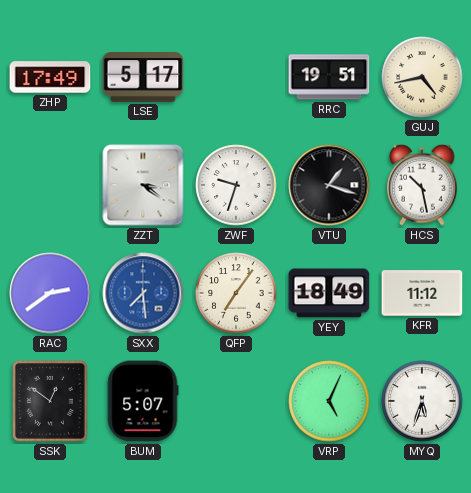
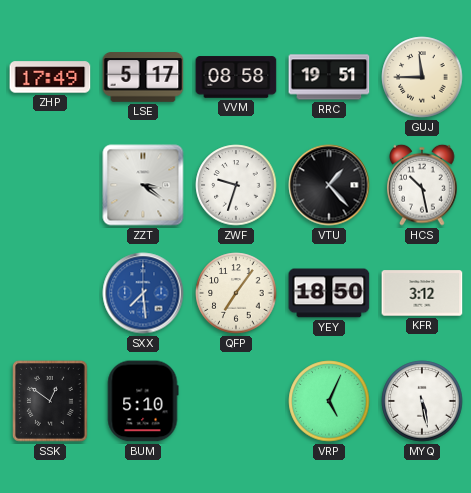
VVM: none -> 08:58 (236, 77)
GUJ: 4:43 -> 11:45 (422, 77)
VTU: 1:18 -> 1:23 (329, 185)
RAC: 2:39 -> none (50, 293)
YEY: 18:49 -> 18:50 (329, 293)
KFR: 11:12 -> 3:12 (422, 293)
BUM: 5:07 -> 5:10 (143, 401)
MYQ: 5:33 -> 5:28 (422, 401)
